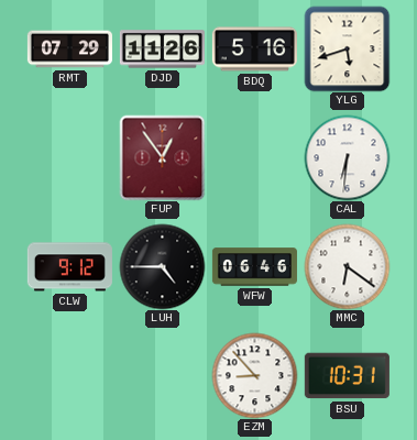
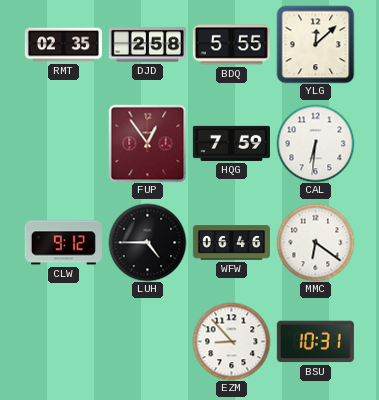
RMT: 07:29 -> 02:35 (63, 45)
DJD: 11:26 -> 2:58 (147, 45)
BDQ: 5:16 -> 5:55 (231, 45)
YLG: 5:42 -> 12:08 (315, 44)
HQG: none -> 7:59 (231, 143)
